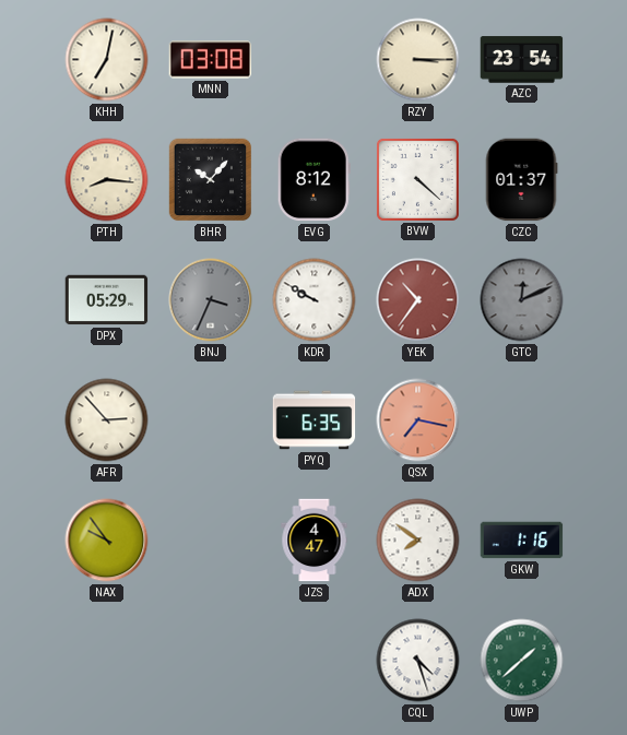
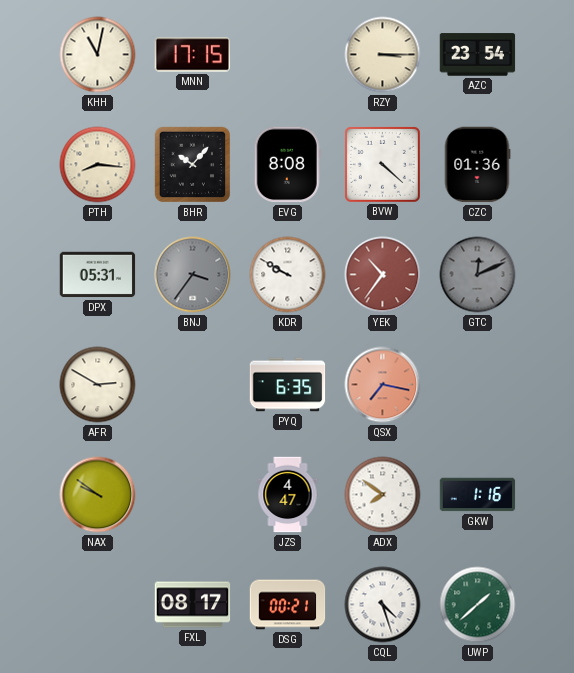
KHH: 7:02 -> 11:02 (98, 55)
MNN: 03:08 -> 17:15 (193, 55)
EVG: 8:12 -> 8:08 (287, 165)
CZC: 01:37 -> 01:36 (477, 165)
DPX: 05:29 -> 05:31 (98, 275)
BNJ: 3:34 -> 3:36 (193, 275)
AFR: 2:53 -> 2:50 (98, 385)
NAX: 9:54 -> 9:51 (98, 495)
FXL: none -> 08:17 (193, 605)
DSG: none -> 00:21 (288, 605)
